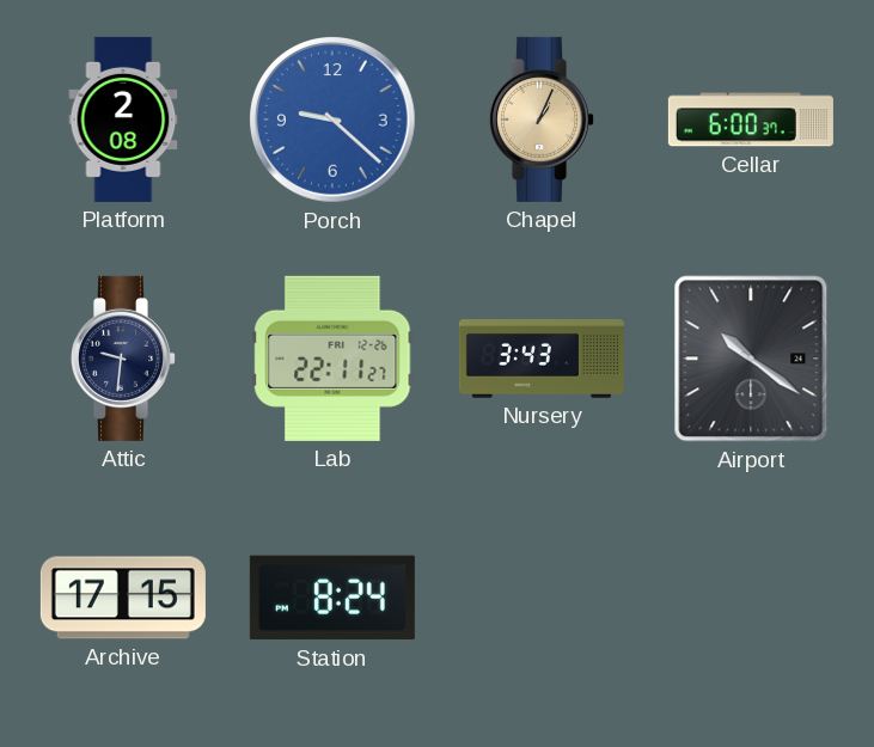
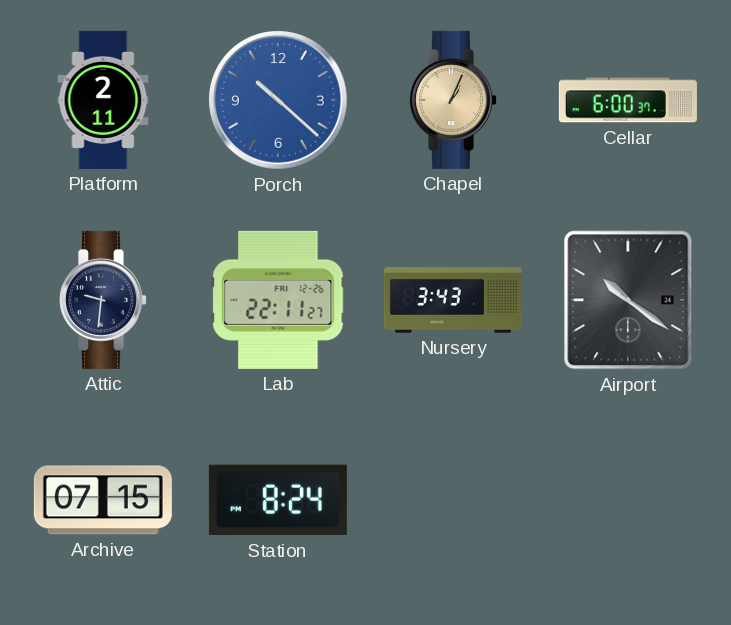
Platform: 2:08 -> 2:11 (103, 100)
Porch: 9:22 -> 10:22 (279, 101)
Archive: 17:15 -> 07:15 (103, 500)
